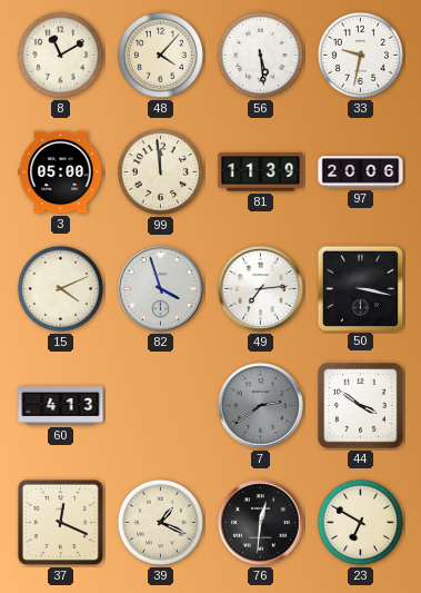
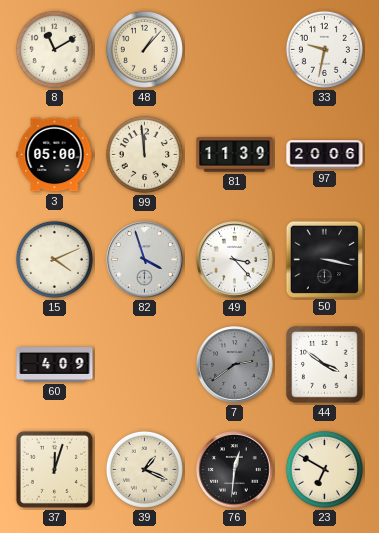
48: 4:07 -> 1:07 (144, 49)
56: 5:29 -> none (260, 55)
49: 7:14 -> 3:23 (235, 260)
60: 4:13 -> 4:09 (55, 365)
37: 12:19 -> 12:03 (54, 469)
